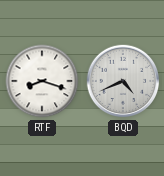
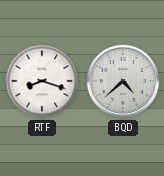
BQD: 4:41 -> 4:38 (123, 81)
